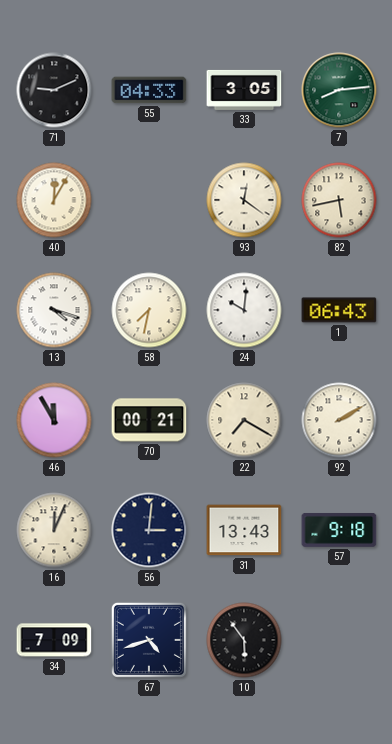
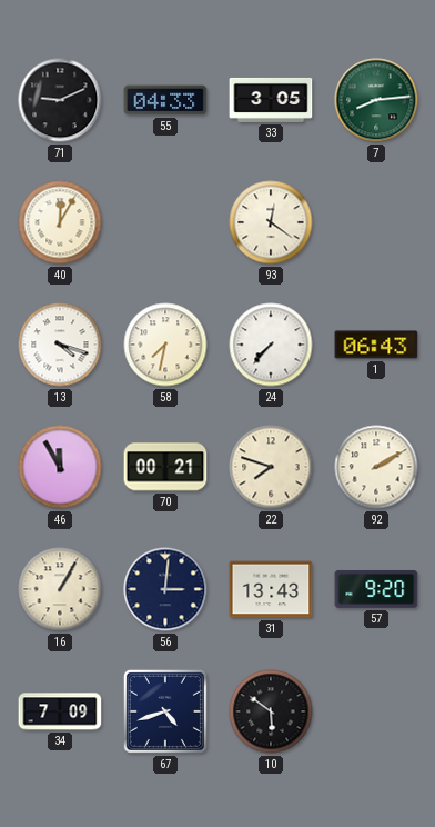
82: 5:43 -> none (339, 200)
24: 10:01 -> 7:37 (271, 345)
22: 7:20 -> 7:48 (271, 467)
16: 12:04 -> 1:05 (60, 589)
57: 9:18 -> 9:20 (376, 589)
10: 5:54 -> 5:51 (271, 711)
